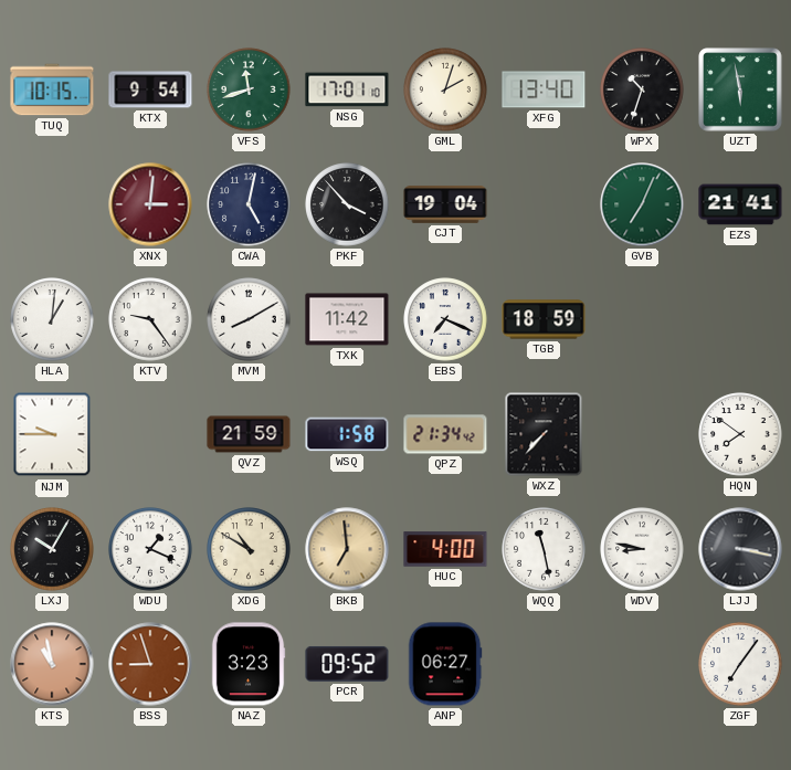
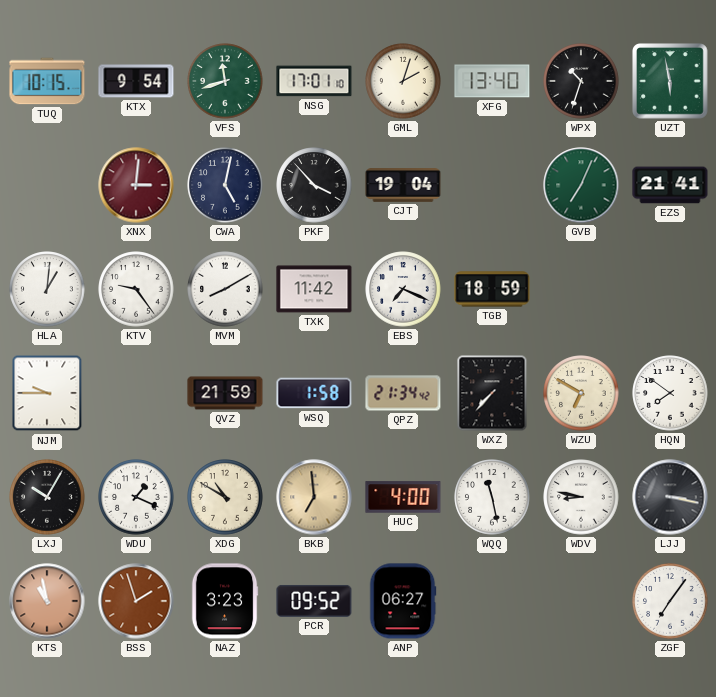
WZU: none -> 6:50 (581, 393)
BSS: 8:57 -> 1:57 (136, 601)
